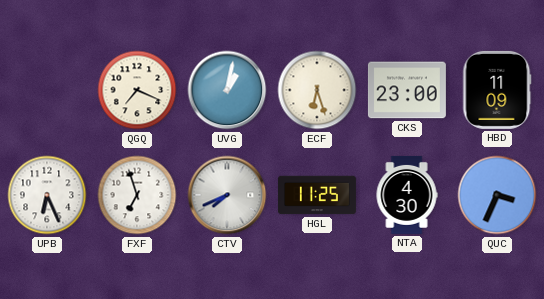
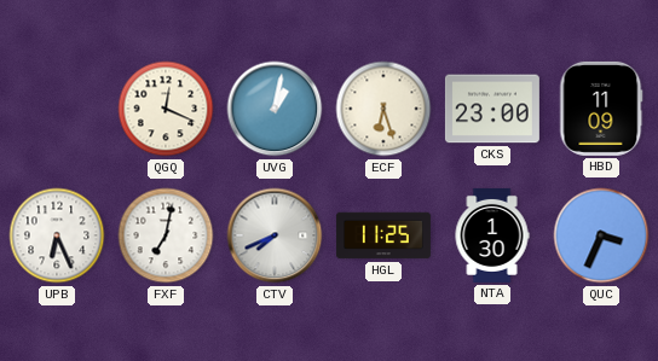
QGQ: 7:19 -> 12:19 (166, 109)
FXF: 6:57 -> 7:02 (166, 235)
NTA: 4:30 -> 1:30 (492, 235)
